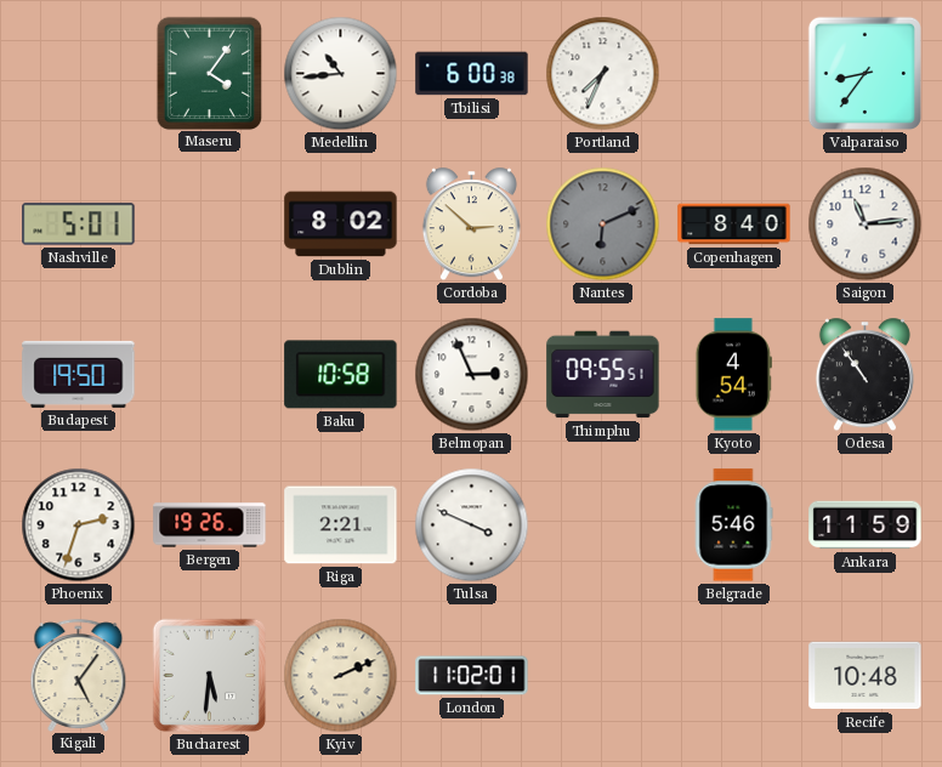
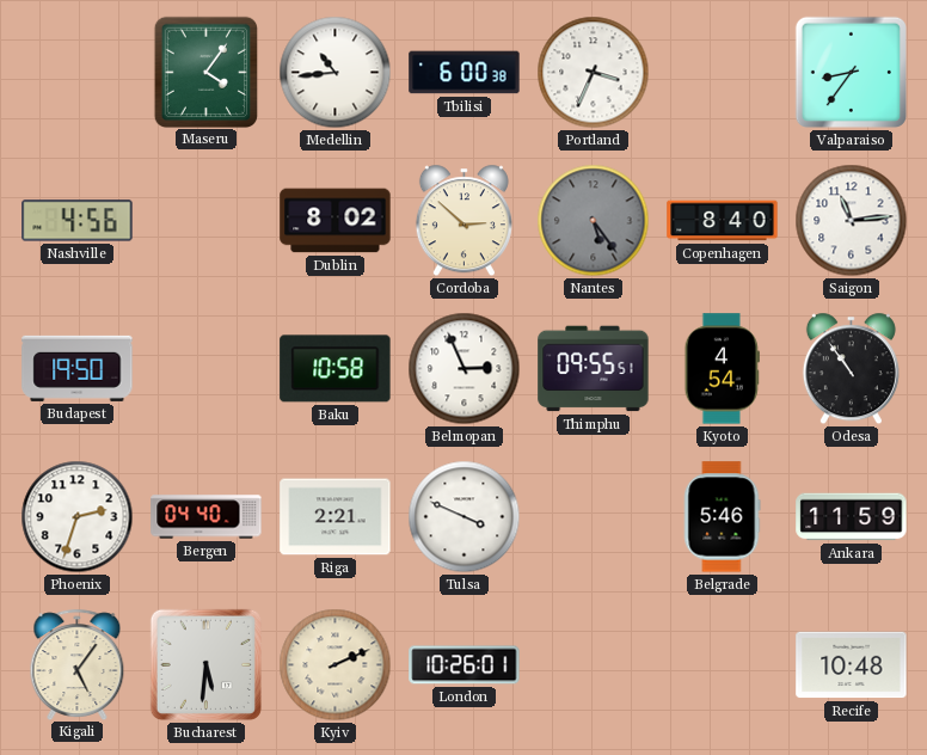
Portland: 7:34 -> 3:34 (594, 73)
Nashville: 5:01 -> 4:56 (78, 221)
Nantes: 6:11 -> 5:24 (594, 221)
Bergen: 19:26 -> 04:40 (207, 517)
London: 11:02 -> 10:26 (465, 665)
